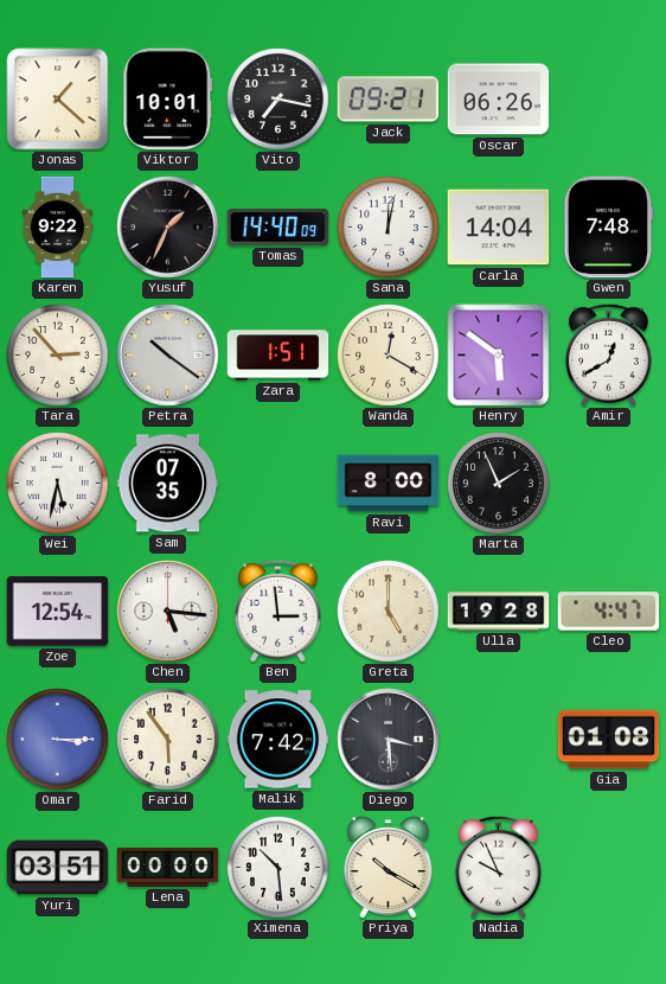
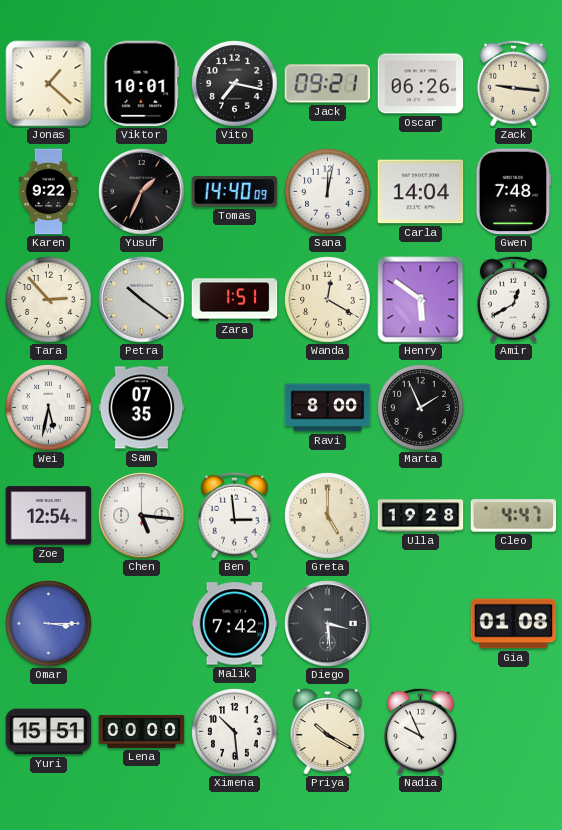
Zack: none -> 9:16 (513, 83)
Farid: 5:54 -> none (168, 740)
Yuri: 03:51 -> 15:51 (49, 732)
